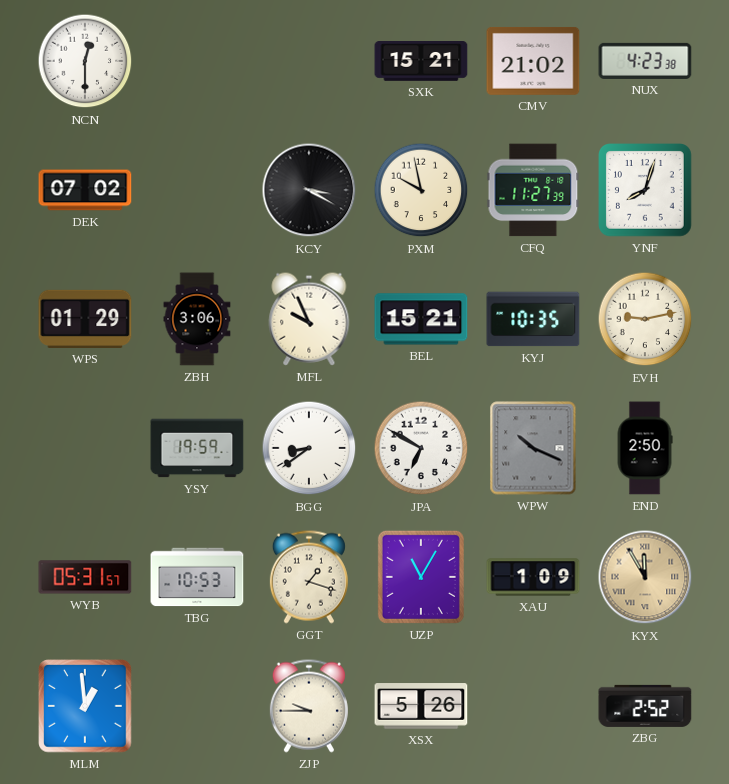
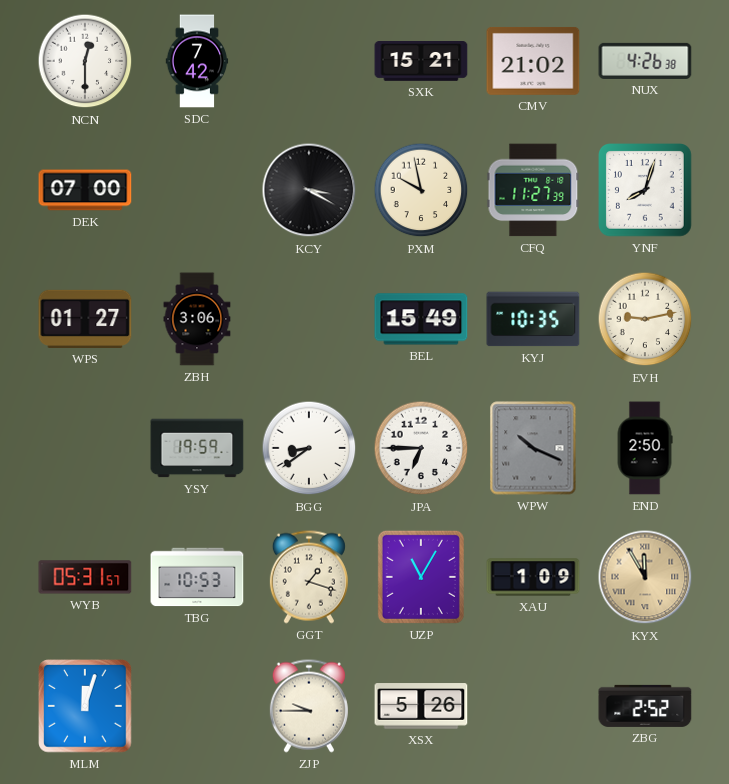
SDC: none -> 7:42 (197, 61)
NUX: 4:23 -> 4:26 (645, 61)
DEK: 07:02 -> 07:00 (85, 190)
WPS: 01:29 -> 01:27 (85, 319)
MFL: 9:56 -> none (309, 319)
BEL: 15:21 -> 15:49 (421, 319)
JPA: 6:50 -> 6:45 (421, 448)
MLM: 12:59 -> 12:03 (85, 706)
